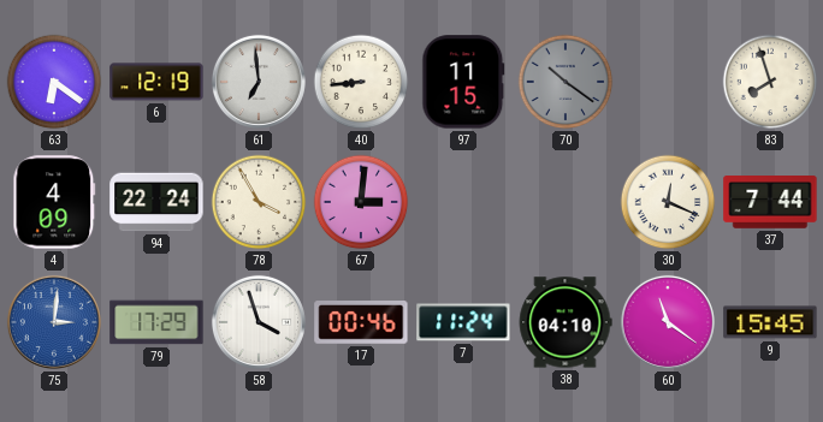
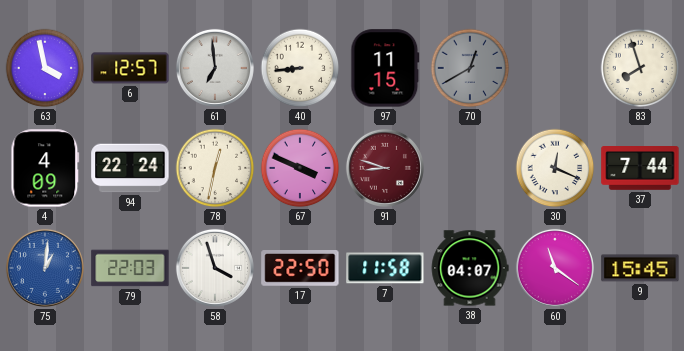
63: 6:21 -> 3:58 (45, 68)
6: 12:19 -> 12:57 (130, 68)
70: 10:21 -> 12:40 (470, 68)
78: 3:55 -> 12:32 (215, 168)
67: 3:01 -> 3:49 (300, 168)
91: none -> 8:48 (385, 168)
75: 3:01 -> 1:01 (45, 268)
79: 17:29 -> 22:03 (130, 268)
17: 00:46 -> 22:50 (300, 269)
7: 11:24 -> 11:58 (385, 268)
38: 04:10 -> 04:07 (470, 268)
